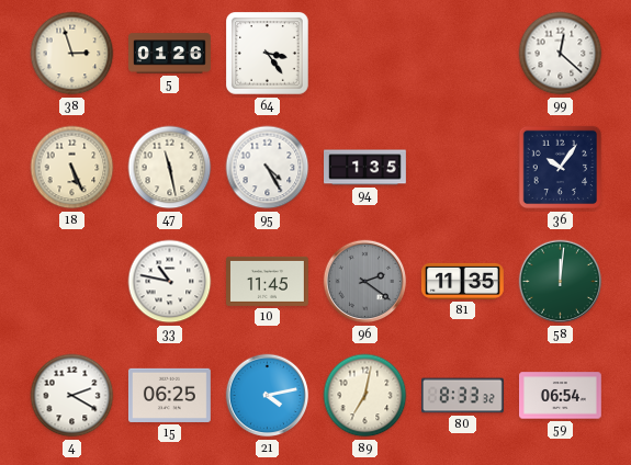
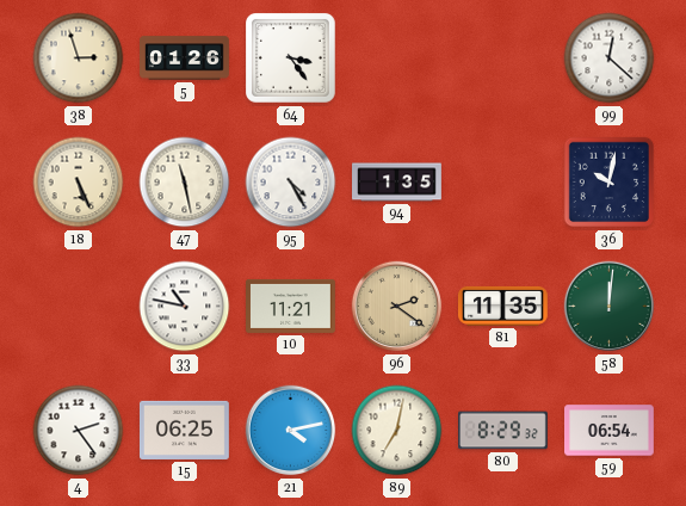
36: 10:06 -> 10:02 (610, 183)
10: 11:45 -> 11:21 (291, 306)
96 dial: grey -> champagne (397, 307)
4: 2:20 -> 2:24 (79, 431)
80: 8:33 -> 8:29 (503, 431)
